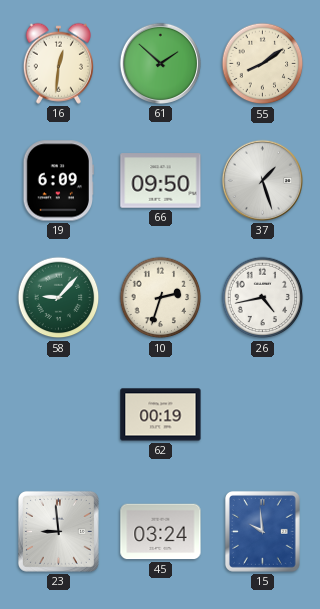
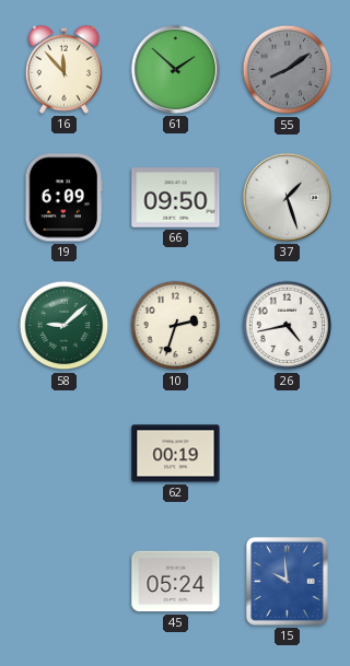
16: 12:31 -> 11:53 (63, 69)
55 dial: cream -> grey (288, 70)
58: 9:07 -> 9:08 (65, 326)
23: 8:59 -> none (58, 531)
45: 03:24 -> 05:24 (176, 582)
